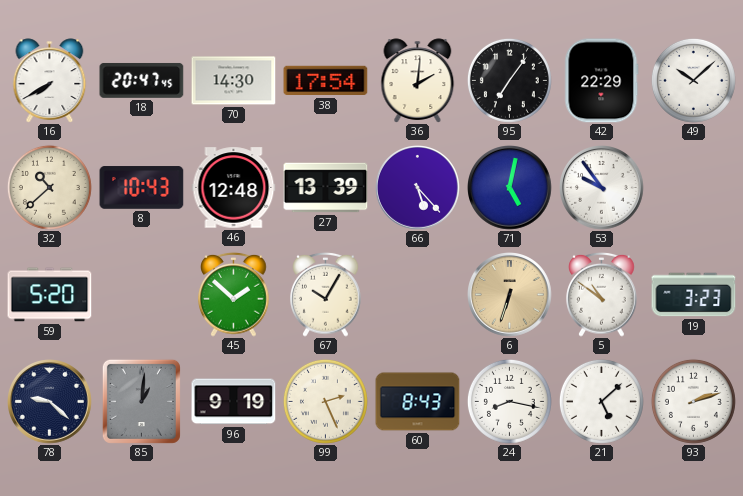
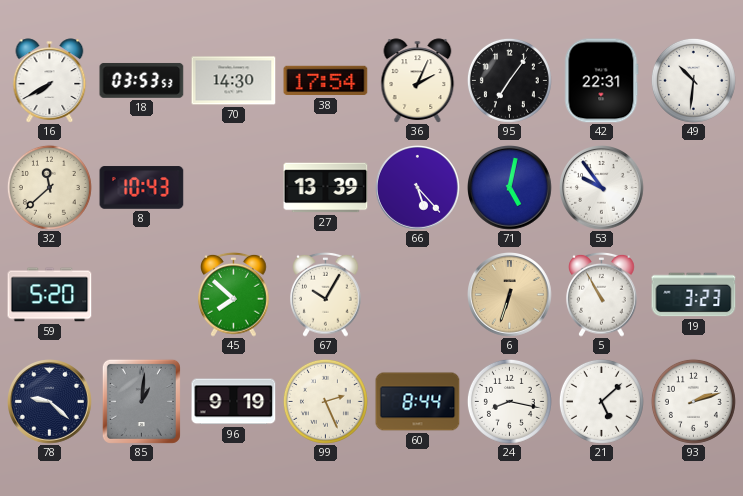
18: 20:47 -> 03:53 (142, 80)
36: 2:01 -> 2:04 (418, 81)
42: 22:29 -> 22:31 (602, 81)
49: 10:08 -> 10:31 (693, 80)
32: 10:38 -> 11:38 (49, 187)
46: 12:48 -> none (234, 188)
45: 1:52 -> 7:52 (234, 294)
5: 10:51 -> 10:55 (602, 294)
60: 8:43 -> 8:44 (418, 402)
